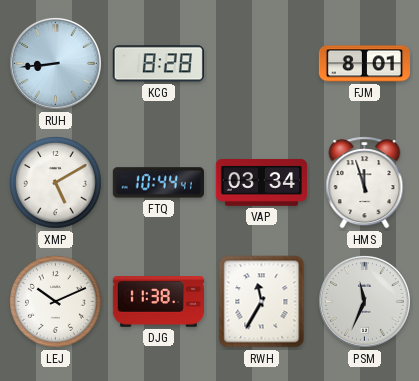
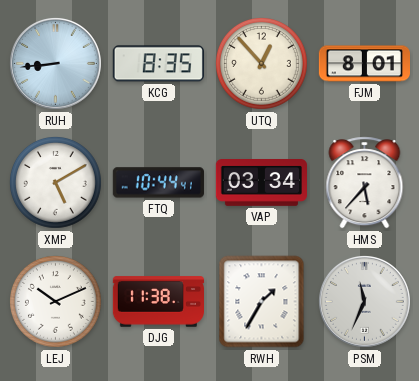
KCG: 8:28 -> 8:35 (158, 64)
UTQ: none -> 12:53 (262, 64)
HMS: 11:57 -> 5:37 (365, 183)
RWH: 11:35 -> 1:35 (262, 302)
